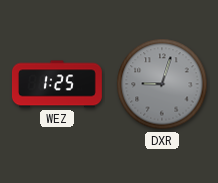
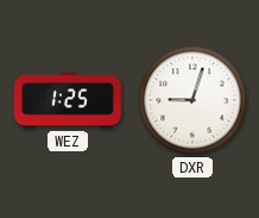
DXR dial: grey -> white (192, 100)
